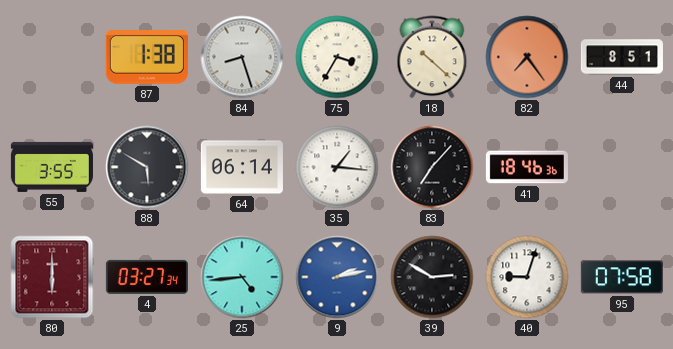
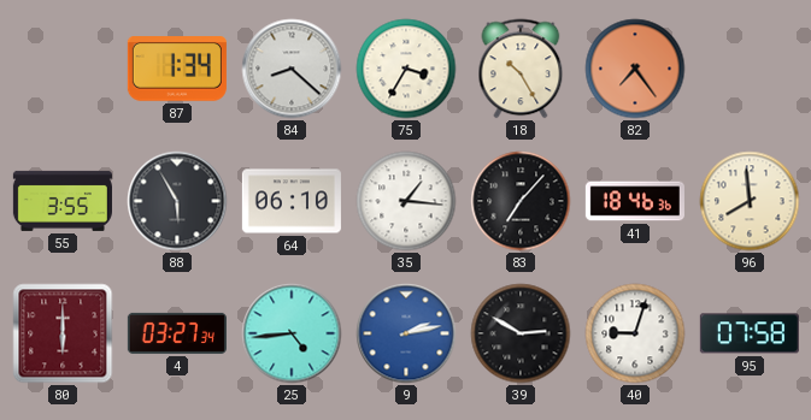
87: 1:38 -> 1:34 (177, 70)
84: 8:27 -> 8:22 (292, 69)
18: 10:22 -> 10:25 (521, 69)
44: 8:51 -> none (622, 57)
88: 5:50 -> 5:55 (177, 201)
64: 06:14 -> 06:10 (292, 201)
96: none -> 7:59 (750, 201)
